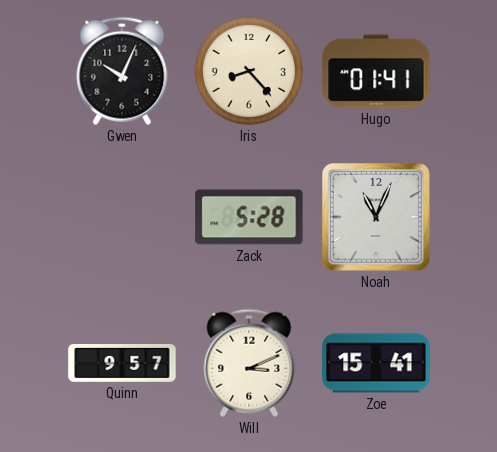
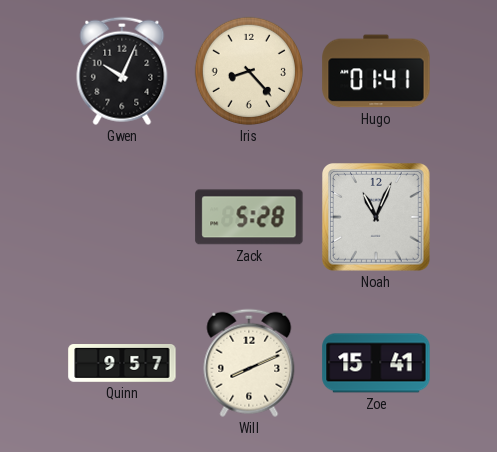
Will: 3:11 -> 8:11 (249, 363)
